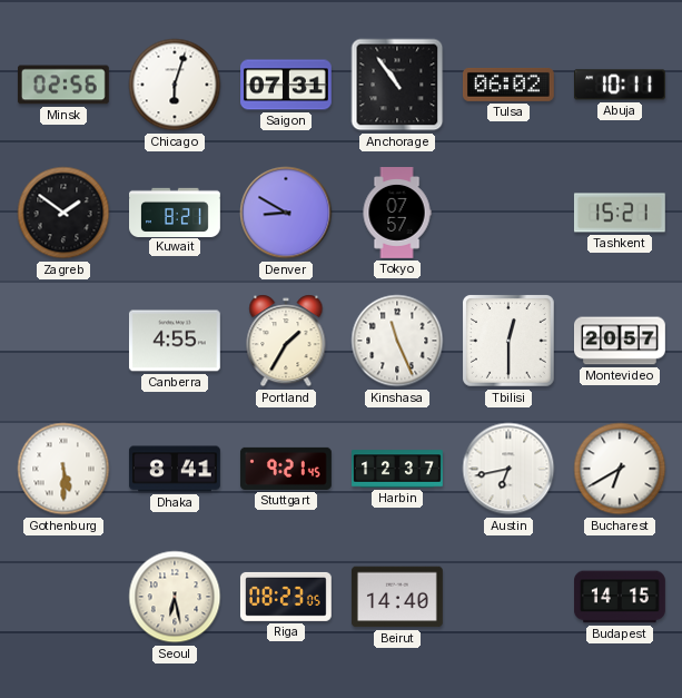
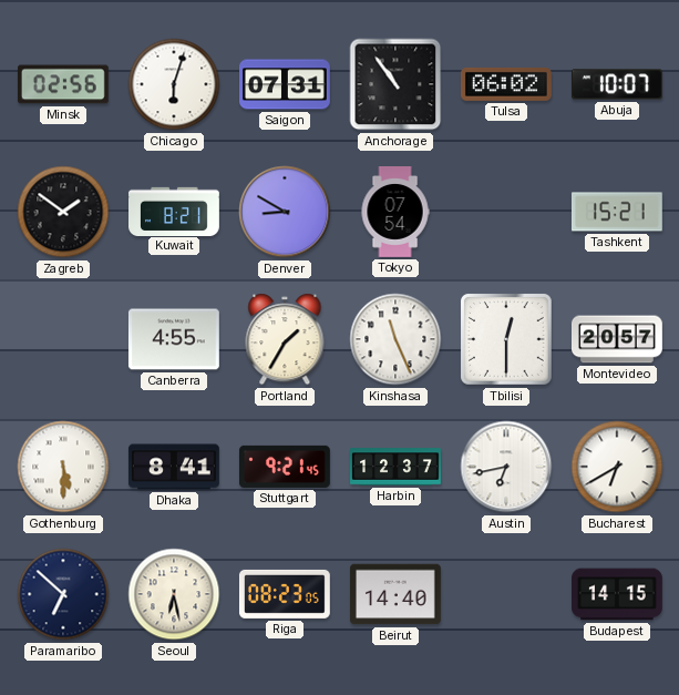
Abuja: 10:11 -> 10:07 (617, 84)
Tokyo: 07:57 -> 07:54 (395, 213)
Paramaribo: none -> 6:52 (63, 594)
